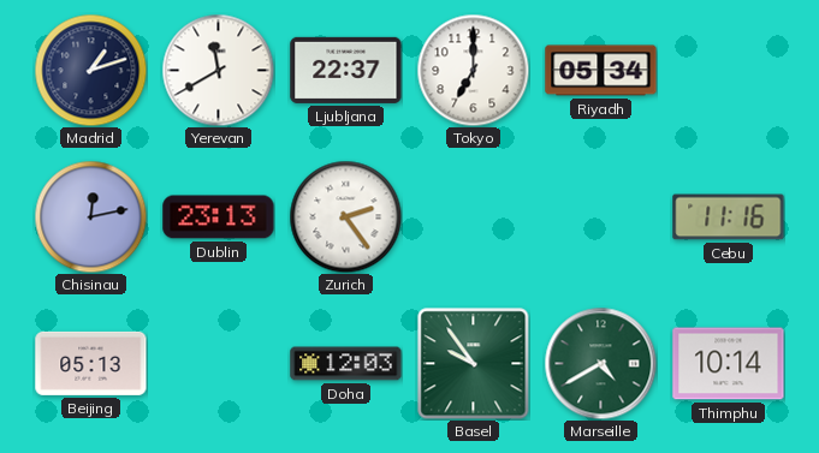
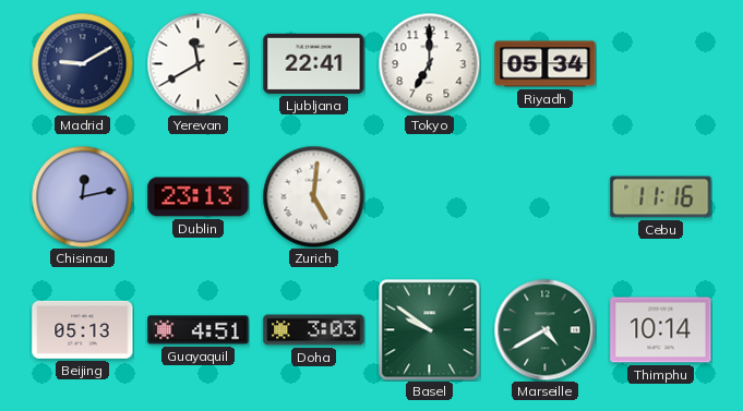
Madrid: 1:12 -> 9:10 (82, 63)
Ljubljana: 22:37 -> 22:41 (314, 63)
Zurich: 2:24 -> 5:01 (313, 196)
Guayaquil: none -> 4:51 (199, 330)
Doha: 12:03 -> 3:03 (314, 330)
Basel: 9:54 -> 9:51 (429, 329)
